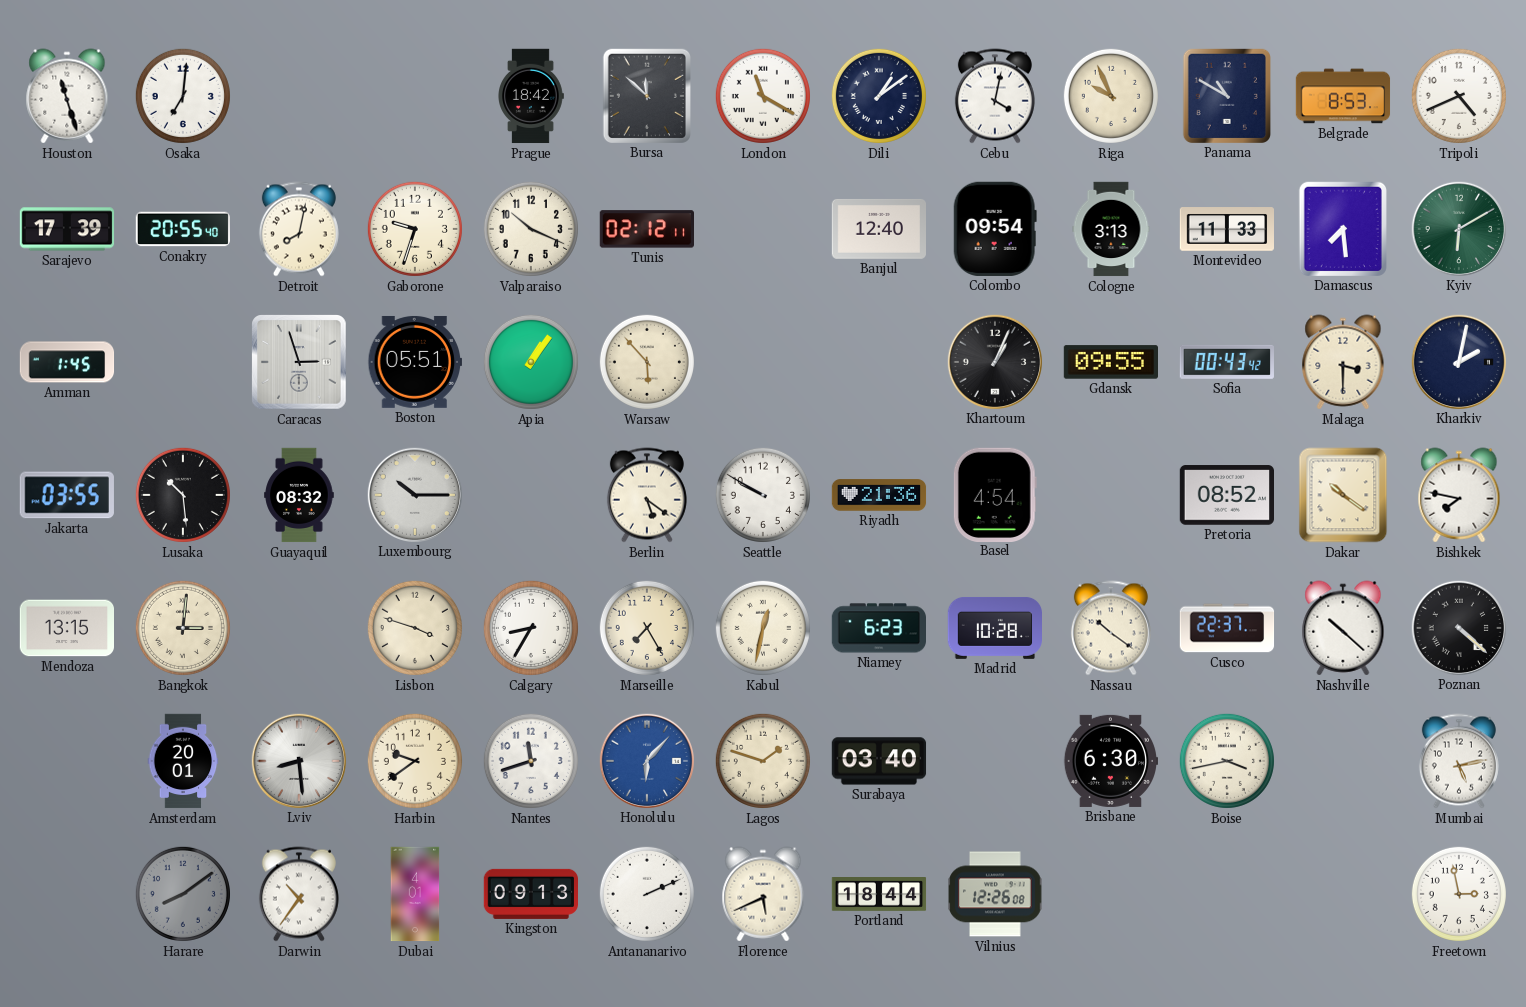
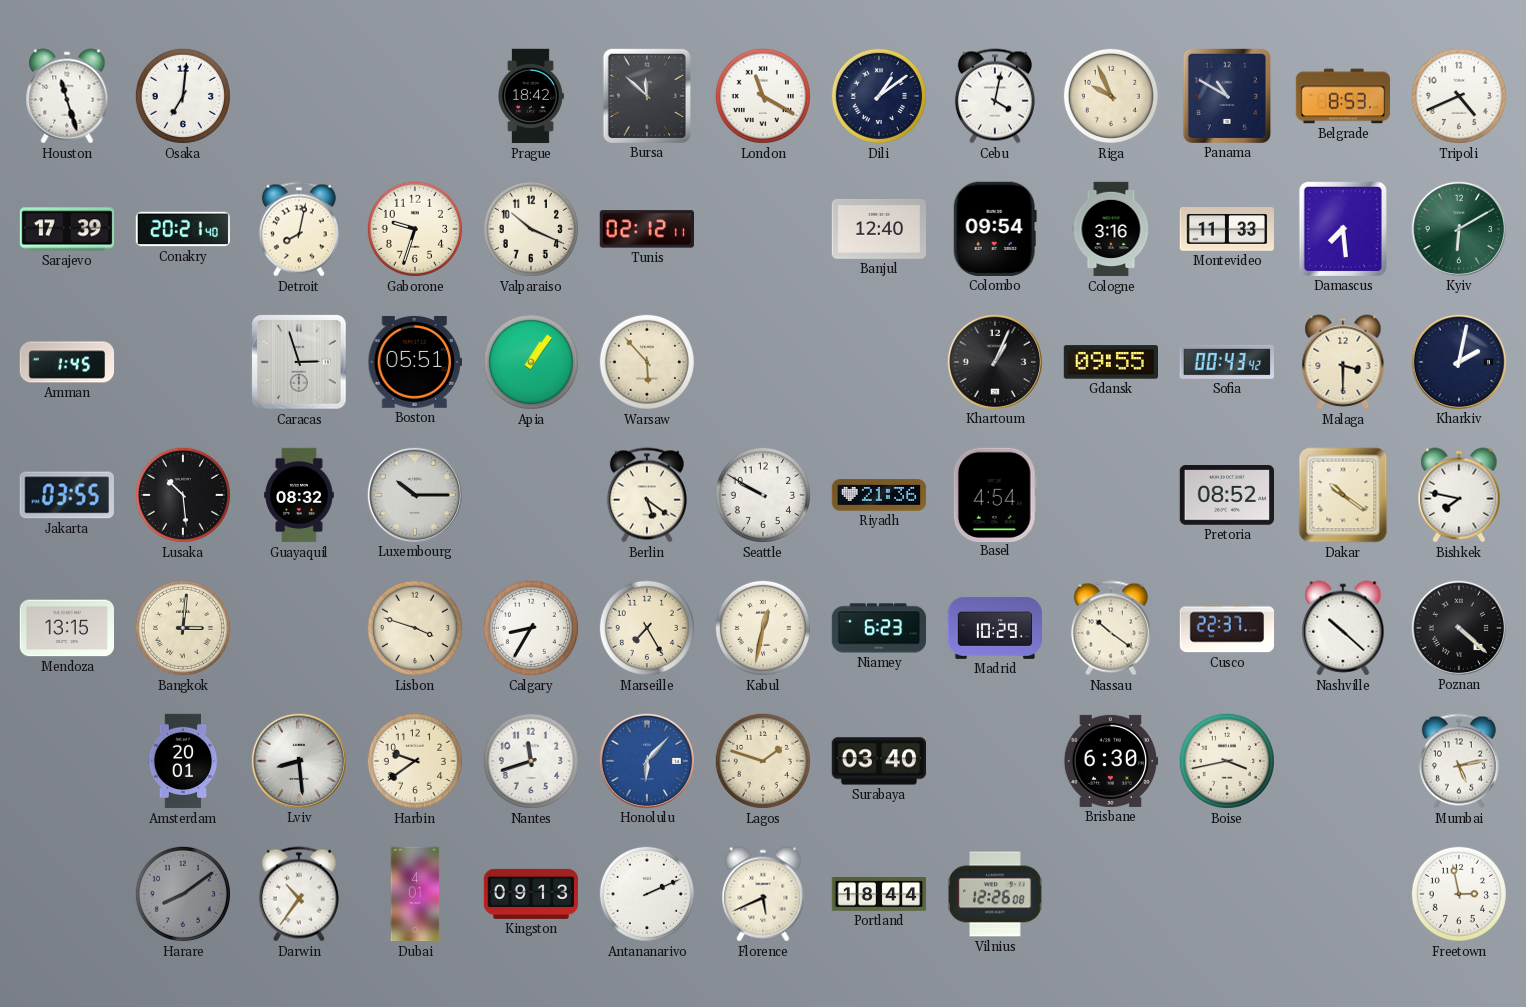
Conakry: 20:55 -> 20:21 (182, 229)
Cologne: 3:13 -> 3:16 (1111, 229)
Madrid: 10:28 -> 10:29 (995, 628)
